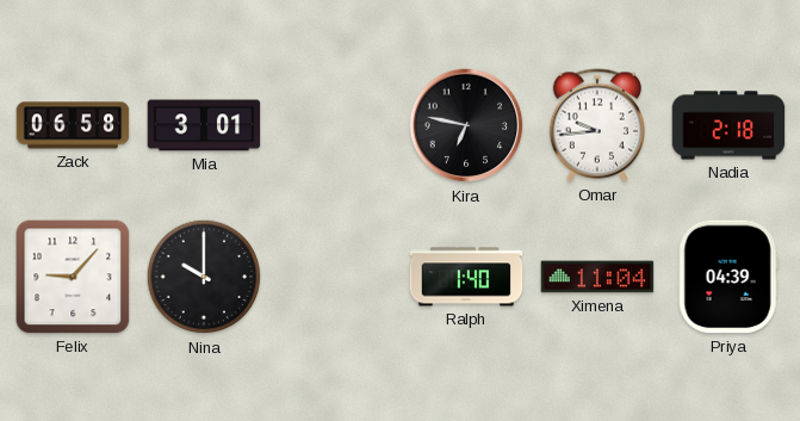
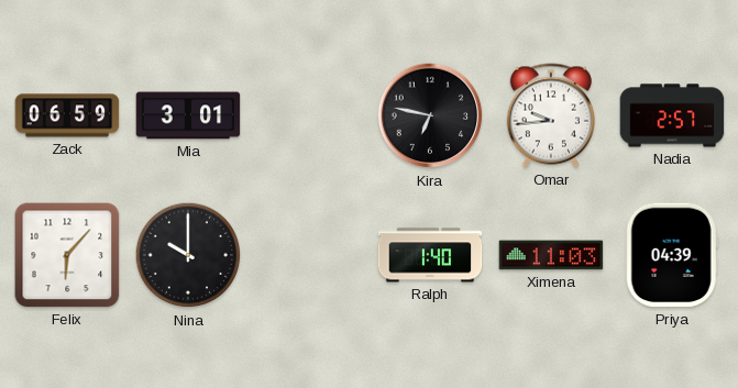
Zack: 06:58 -> 06:59 (67, 115)
Nadia: 2:18 -> 2:57 (672, 115)
Felix: 9:07 -> 6:07 (67, 255)
Ximena: 11:04 -> 11:03 (551, 255)
